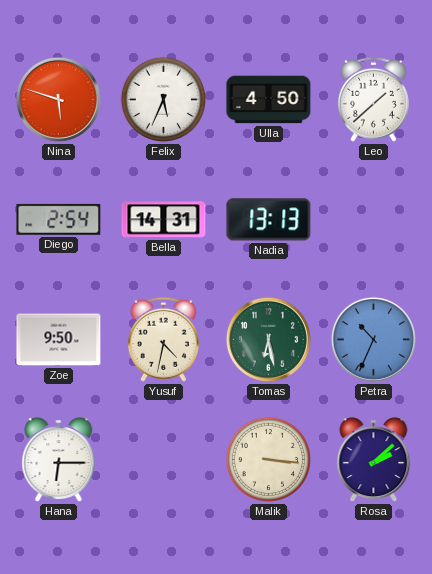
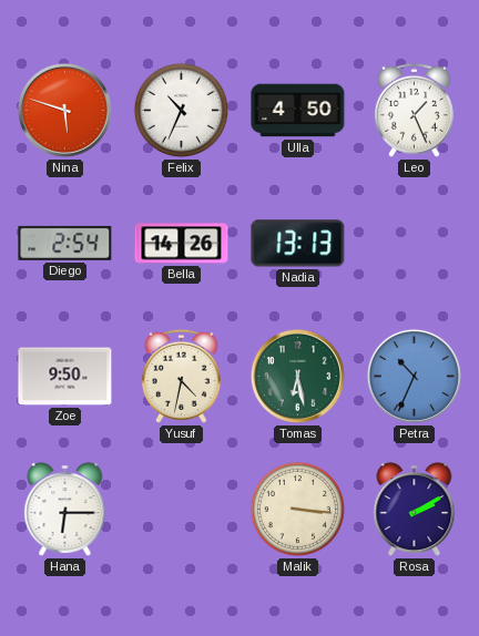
Felix: 5:34 -> 10:34 (181, 110)
Leo: 1:38 -> 1:26 (414, 110)
Bella: 14:31 -> 14:26 (182, 244)
Rosa: 2:08 -> 2:10 (415, 510)
